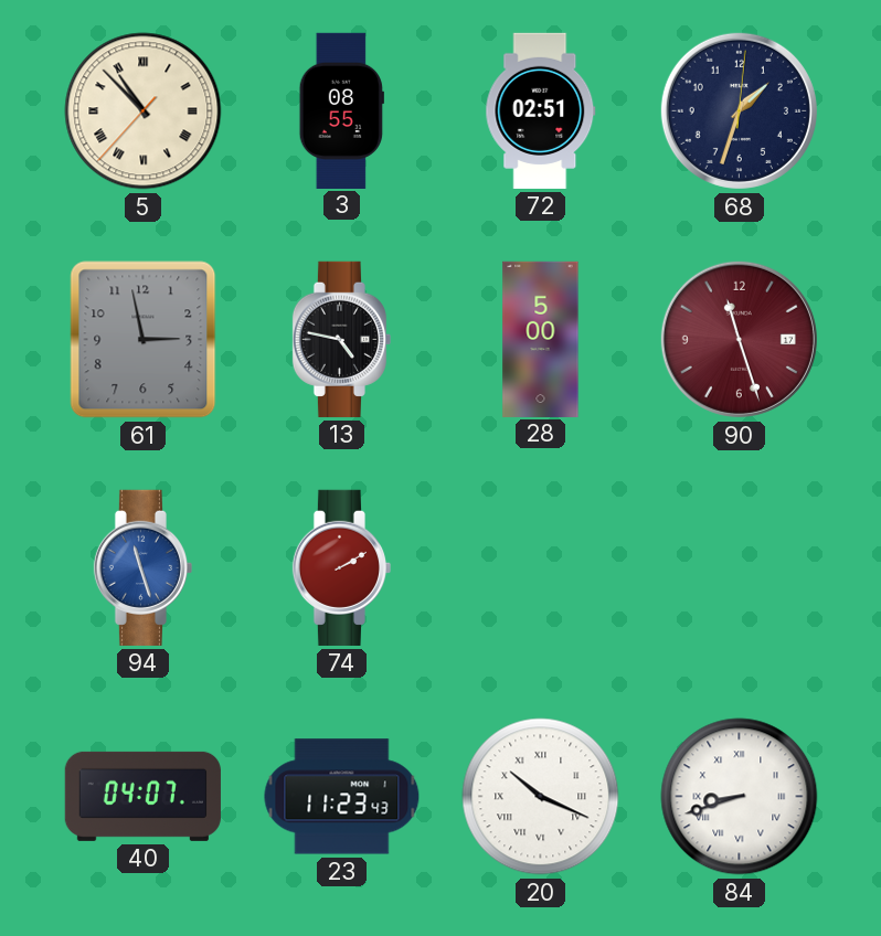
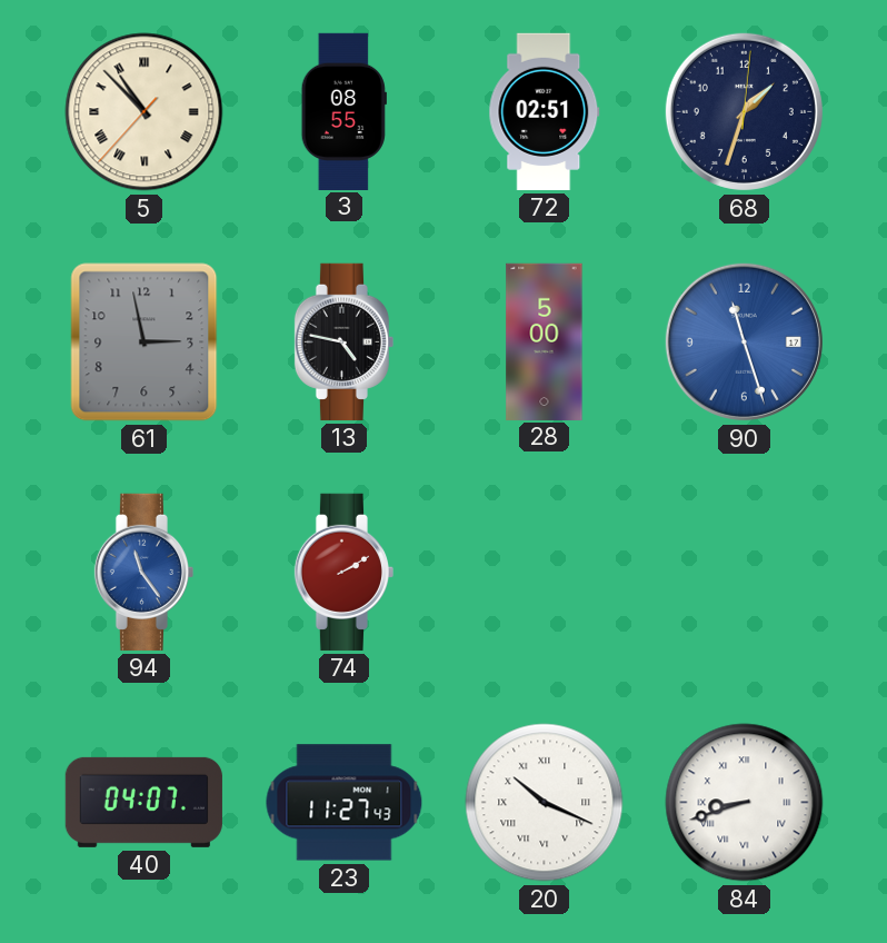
90 dial: burgundy -> blue (744, 341)
94: 11:27 -> 11:24 (143, 572)
23: 11:23 -> 11:27 (345, 803)
